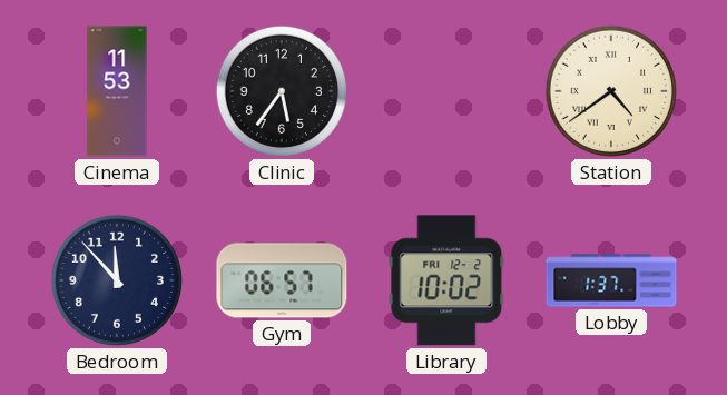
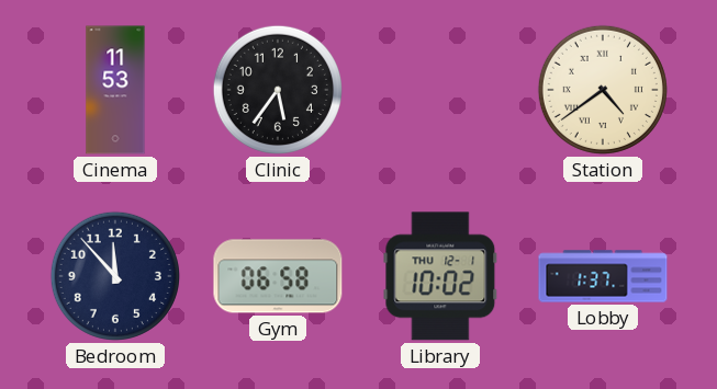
Gym: 06:57 -> 06:58 (278, 276)
Library date: FRI 12-2 -> THU 12-1 (440, 276)
